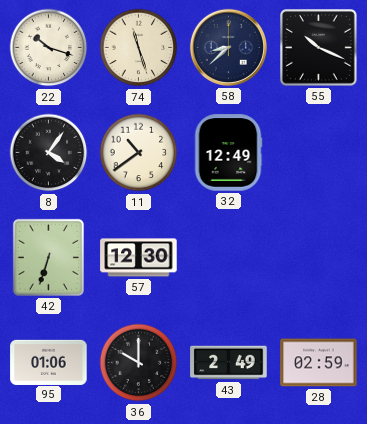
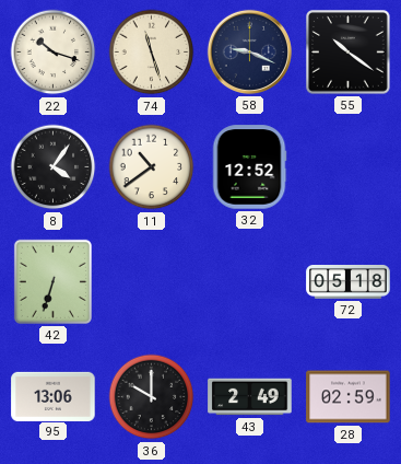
58: 8:38 -> 9:19 (249, 51)
55: 10:19 -> 10:21 (349, 53)
32: 12:49 -> 12:52 (249, 167)
57: 12:30 -> none (139, 258)
72: none -> 05:18 (349, 282)
95: 01:06 -> 13:06 (54, 396)
